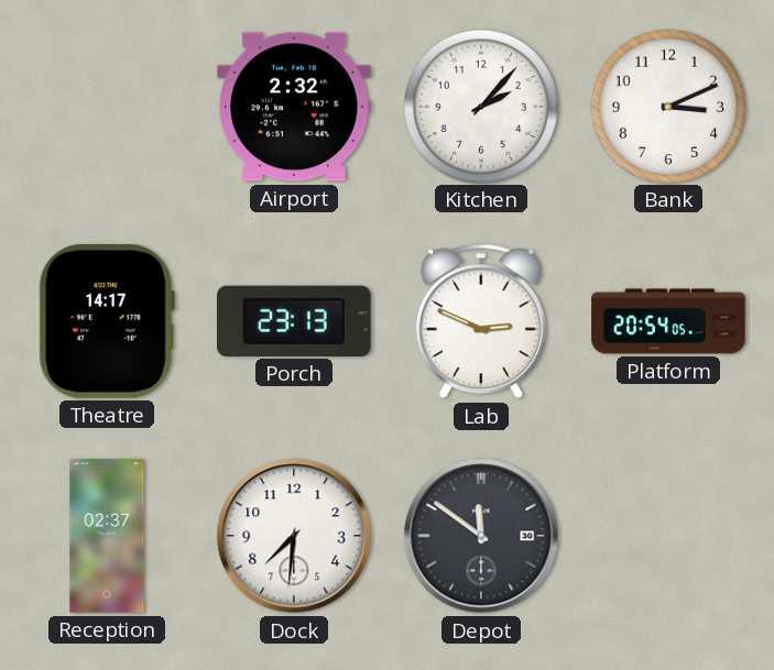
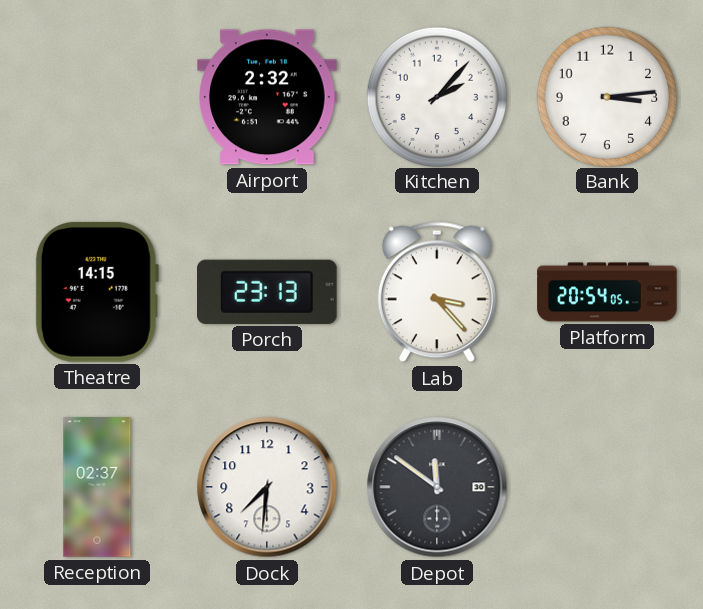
Bank: 3:11 -> 3:14 (606, 96)
Theatre: 14:17 -> 14:15 (97, 292)
Lab: 2:49 -> 3:23 (437, 292)
